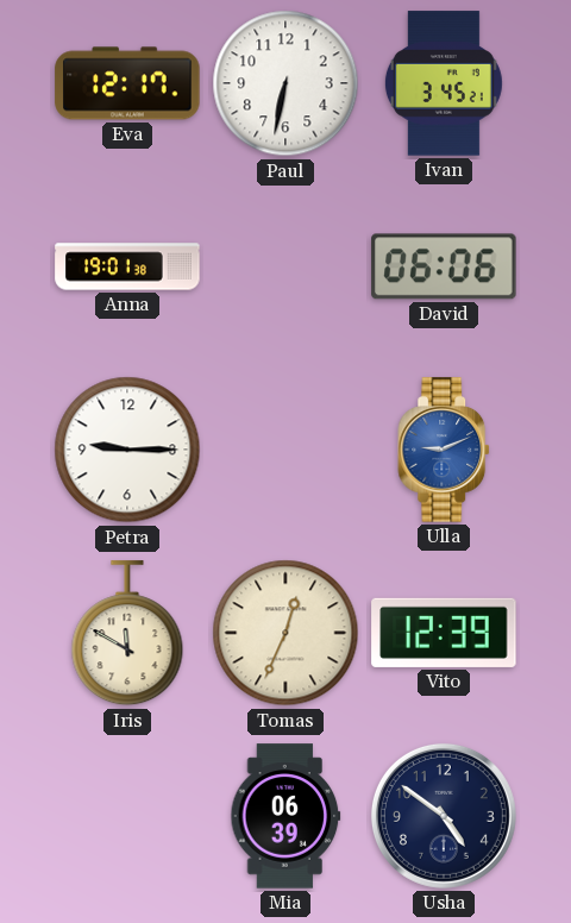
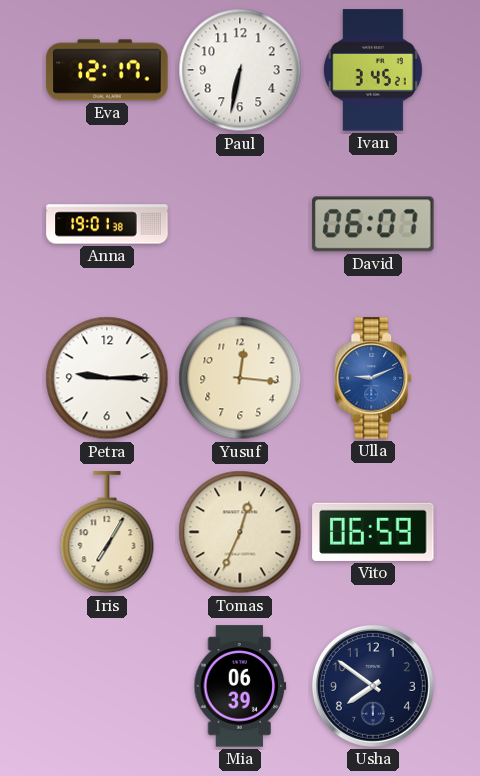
David: 06:06 -> 06:07 (373, 224)
Yusuf: none -> 12:16 (240, 378)
Iris: 11:50 -> 7:05 (107, 533)
Vito: 12:39 -> 06:59 (373, 532)
Usha: 4:51 -> 7:51 (373, 686)
